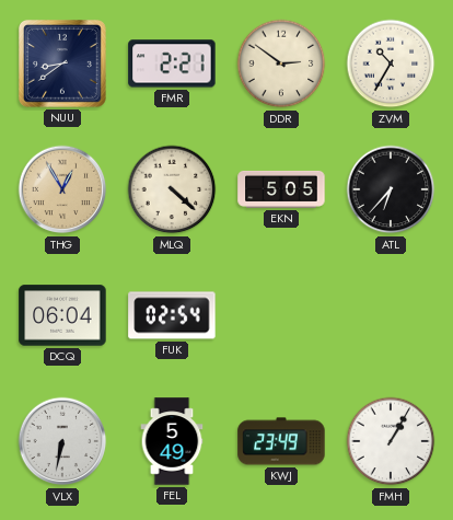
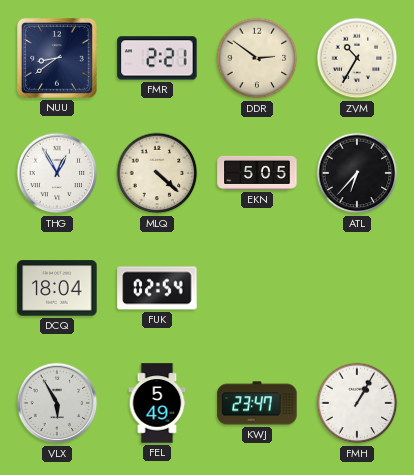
THG dial: champagne -> white (57, 173)
DCQ: 06:04 -> 18:04 (57, 288)
VLX: 6:32 -> 5:55 (57, 403)
KWJ: 23:49 -> 23:47 (257, 403)
